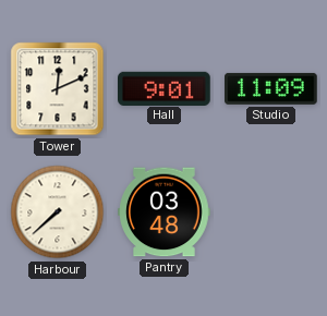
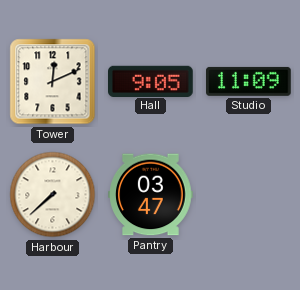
Hall: 9:01 -> 9:05 (151, 81)
Pantry: 03:48 -> 03:47 (151, 195)
